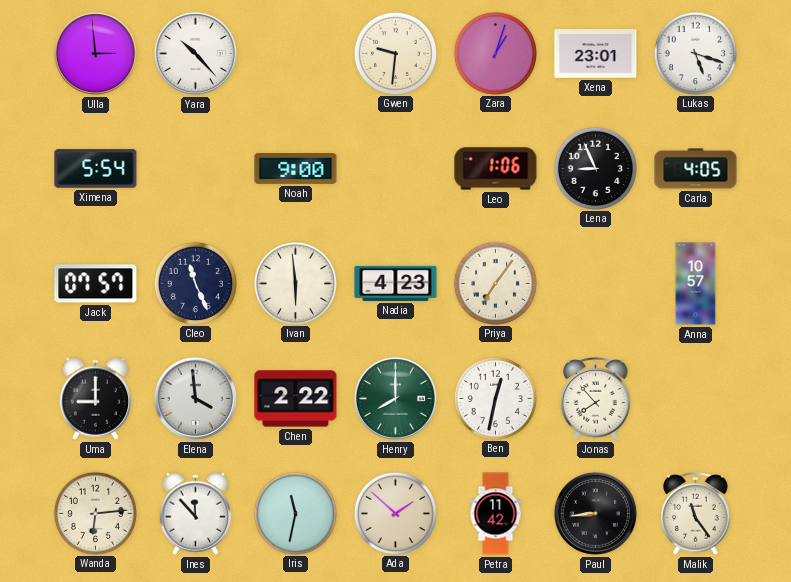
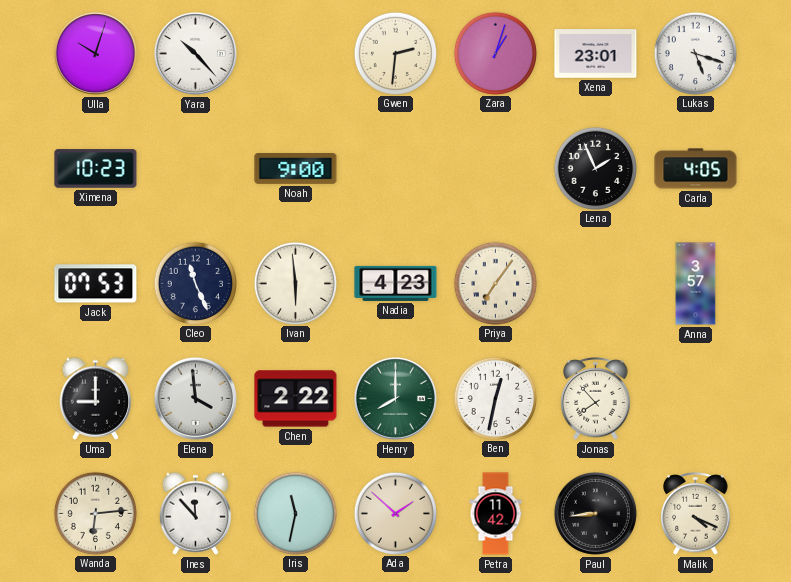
Ulla: 2:59 -> 10:03 (95, 53)
Gwen: 9:31 -> 2:31 (395, 53)
Ximena: 5:54 -> 10:23 (96, 169)
Leo: 1:06 -> none (496, 169)
Lena: 8:56 -> 1:56 (595, 168)
Jack: 07:57 -> 07:53 (96, 284)
Anna: 10:57 -> 3:57 (696, 284)
Malik: 11:24 -> 4:19 (696, 514)
